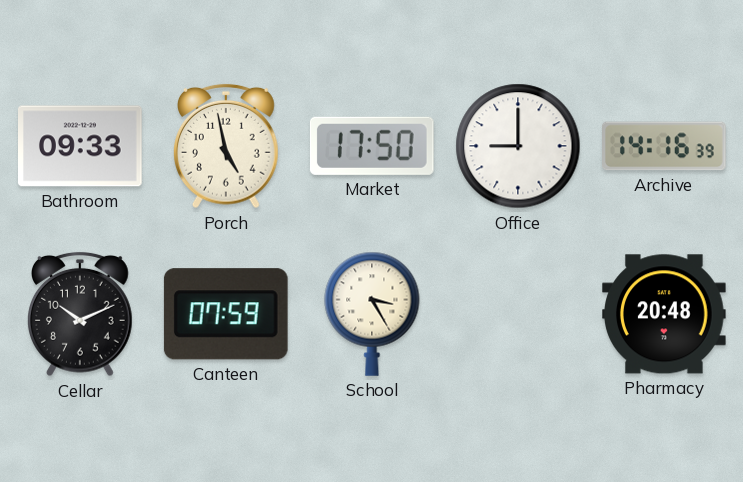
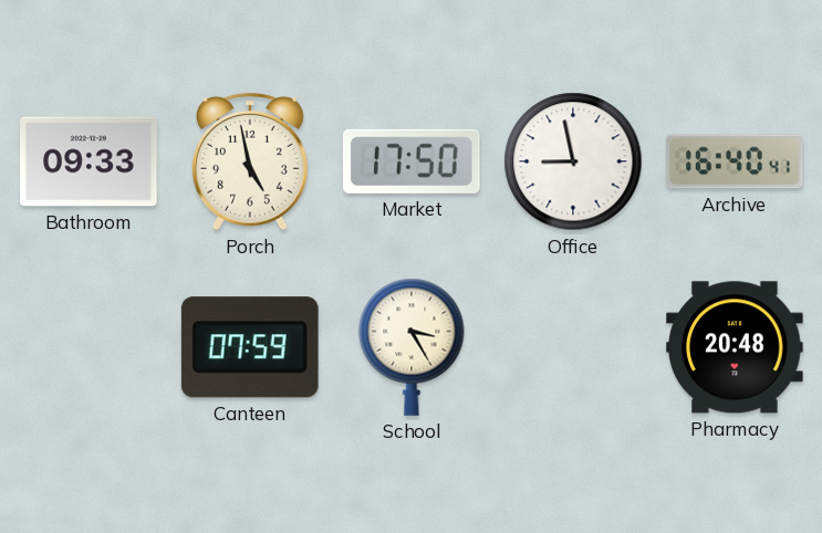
Office: 9:00 -> 8:58 (573, 161)
Archive: 14:16 -> 16:40 (736, 161)
Cellar: 10:11 -> none (81, 314)
